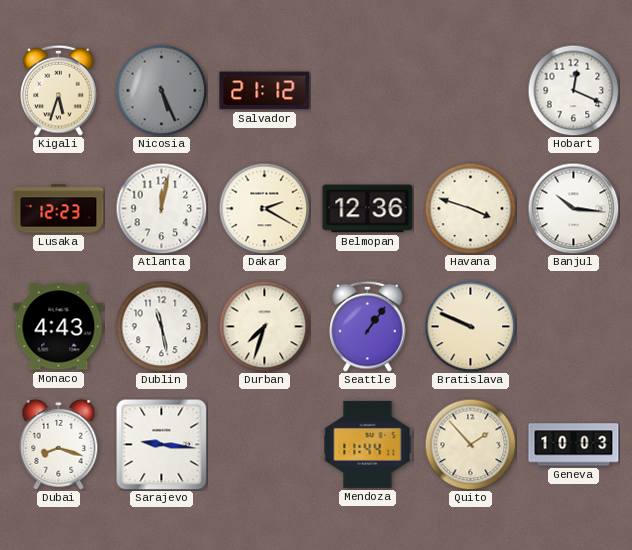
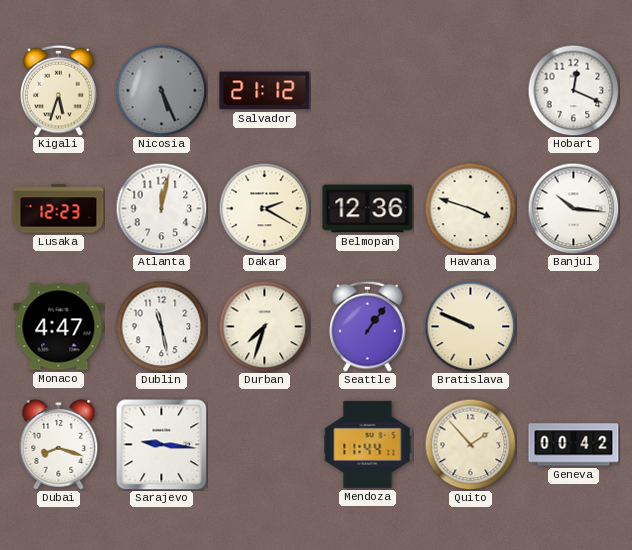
Monaco: 4:43 -> 4:47 (59, 327)
Geneva: 10:03 -> 00:42 (574, 445)
